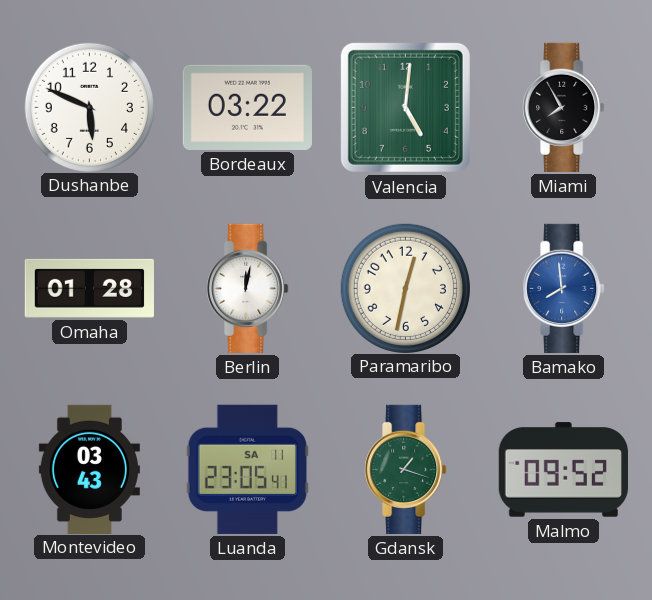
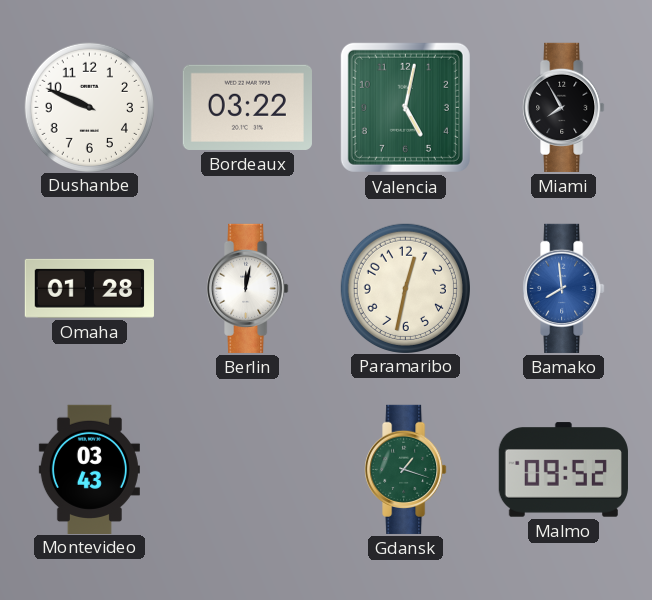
Dushanbe: 5:49 -> 9:49 (89, 107)
Valencia: 5:01 -> 5:02 (405, 107)
Luanda: 23:05 -> none (247, 469)
